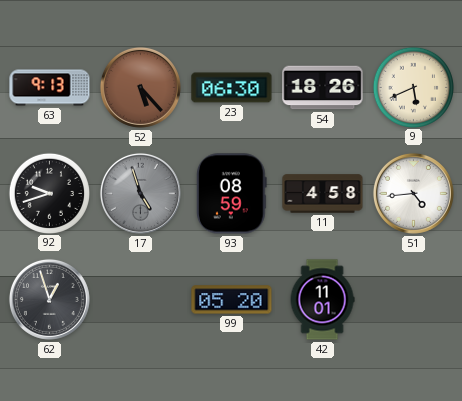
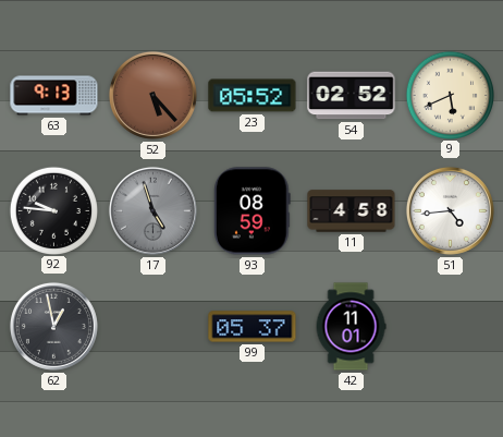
23: 06:30 -> 05:52 (253, 96)
54: 18:26 -> 02:52 (352, 96)
92: 9:42 -> 9:46 (53, 210)
62: 12:57 -> 12:58 (53, 326)
99: 05:20 -> 05:37 (253, 327)
